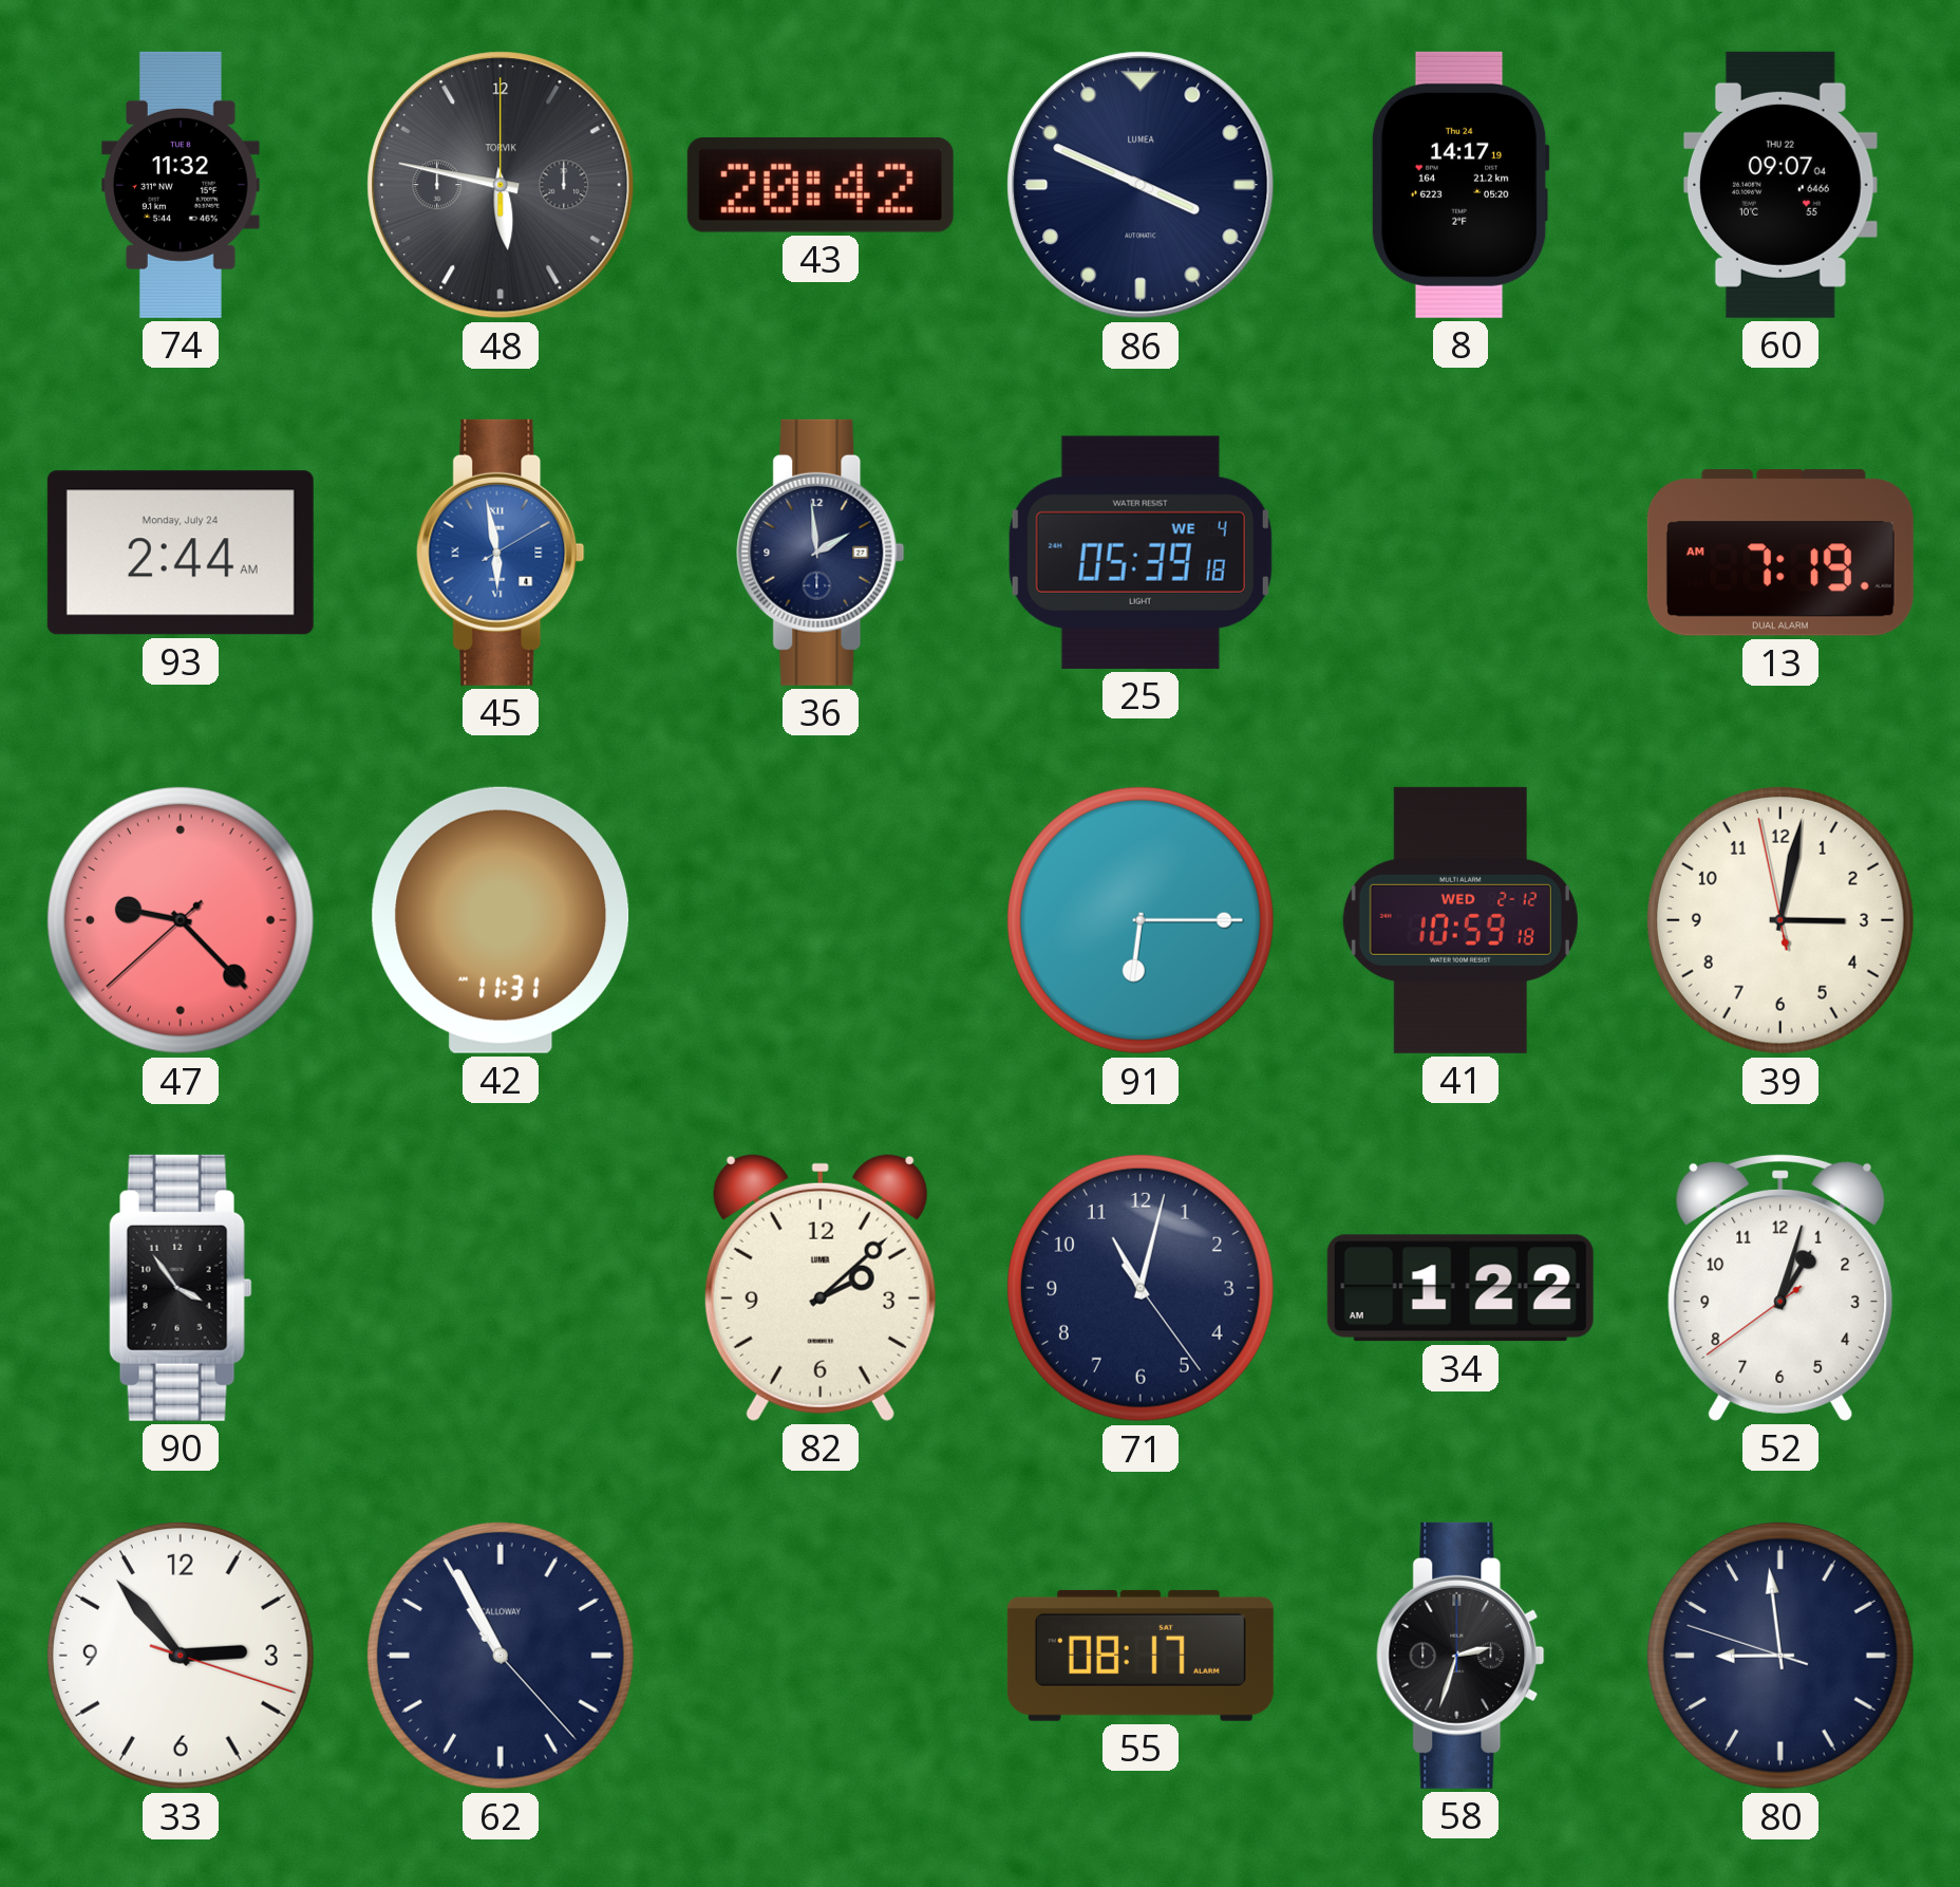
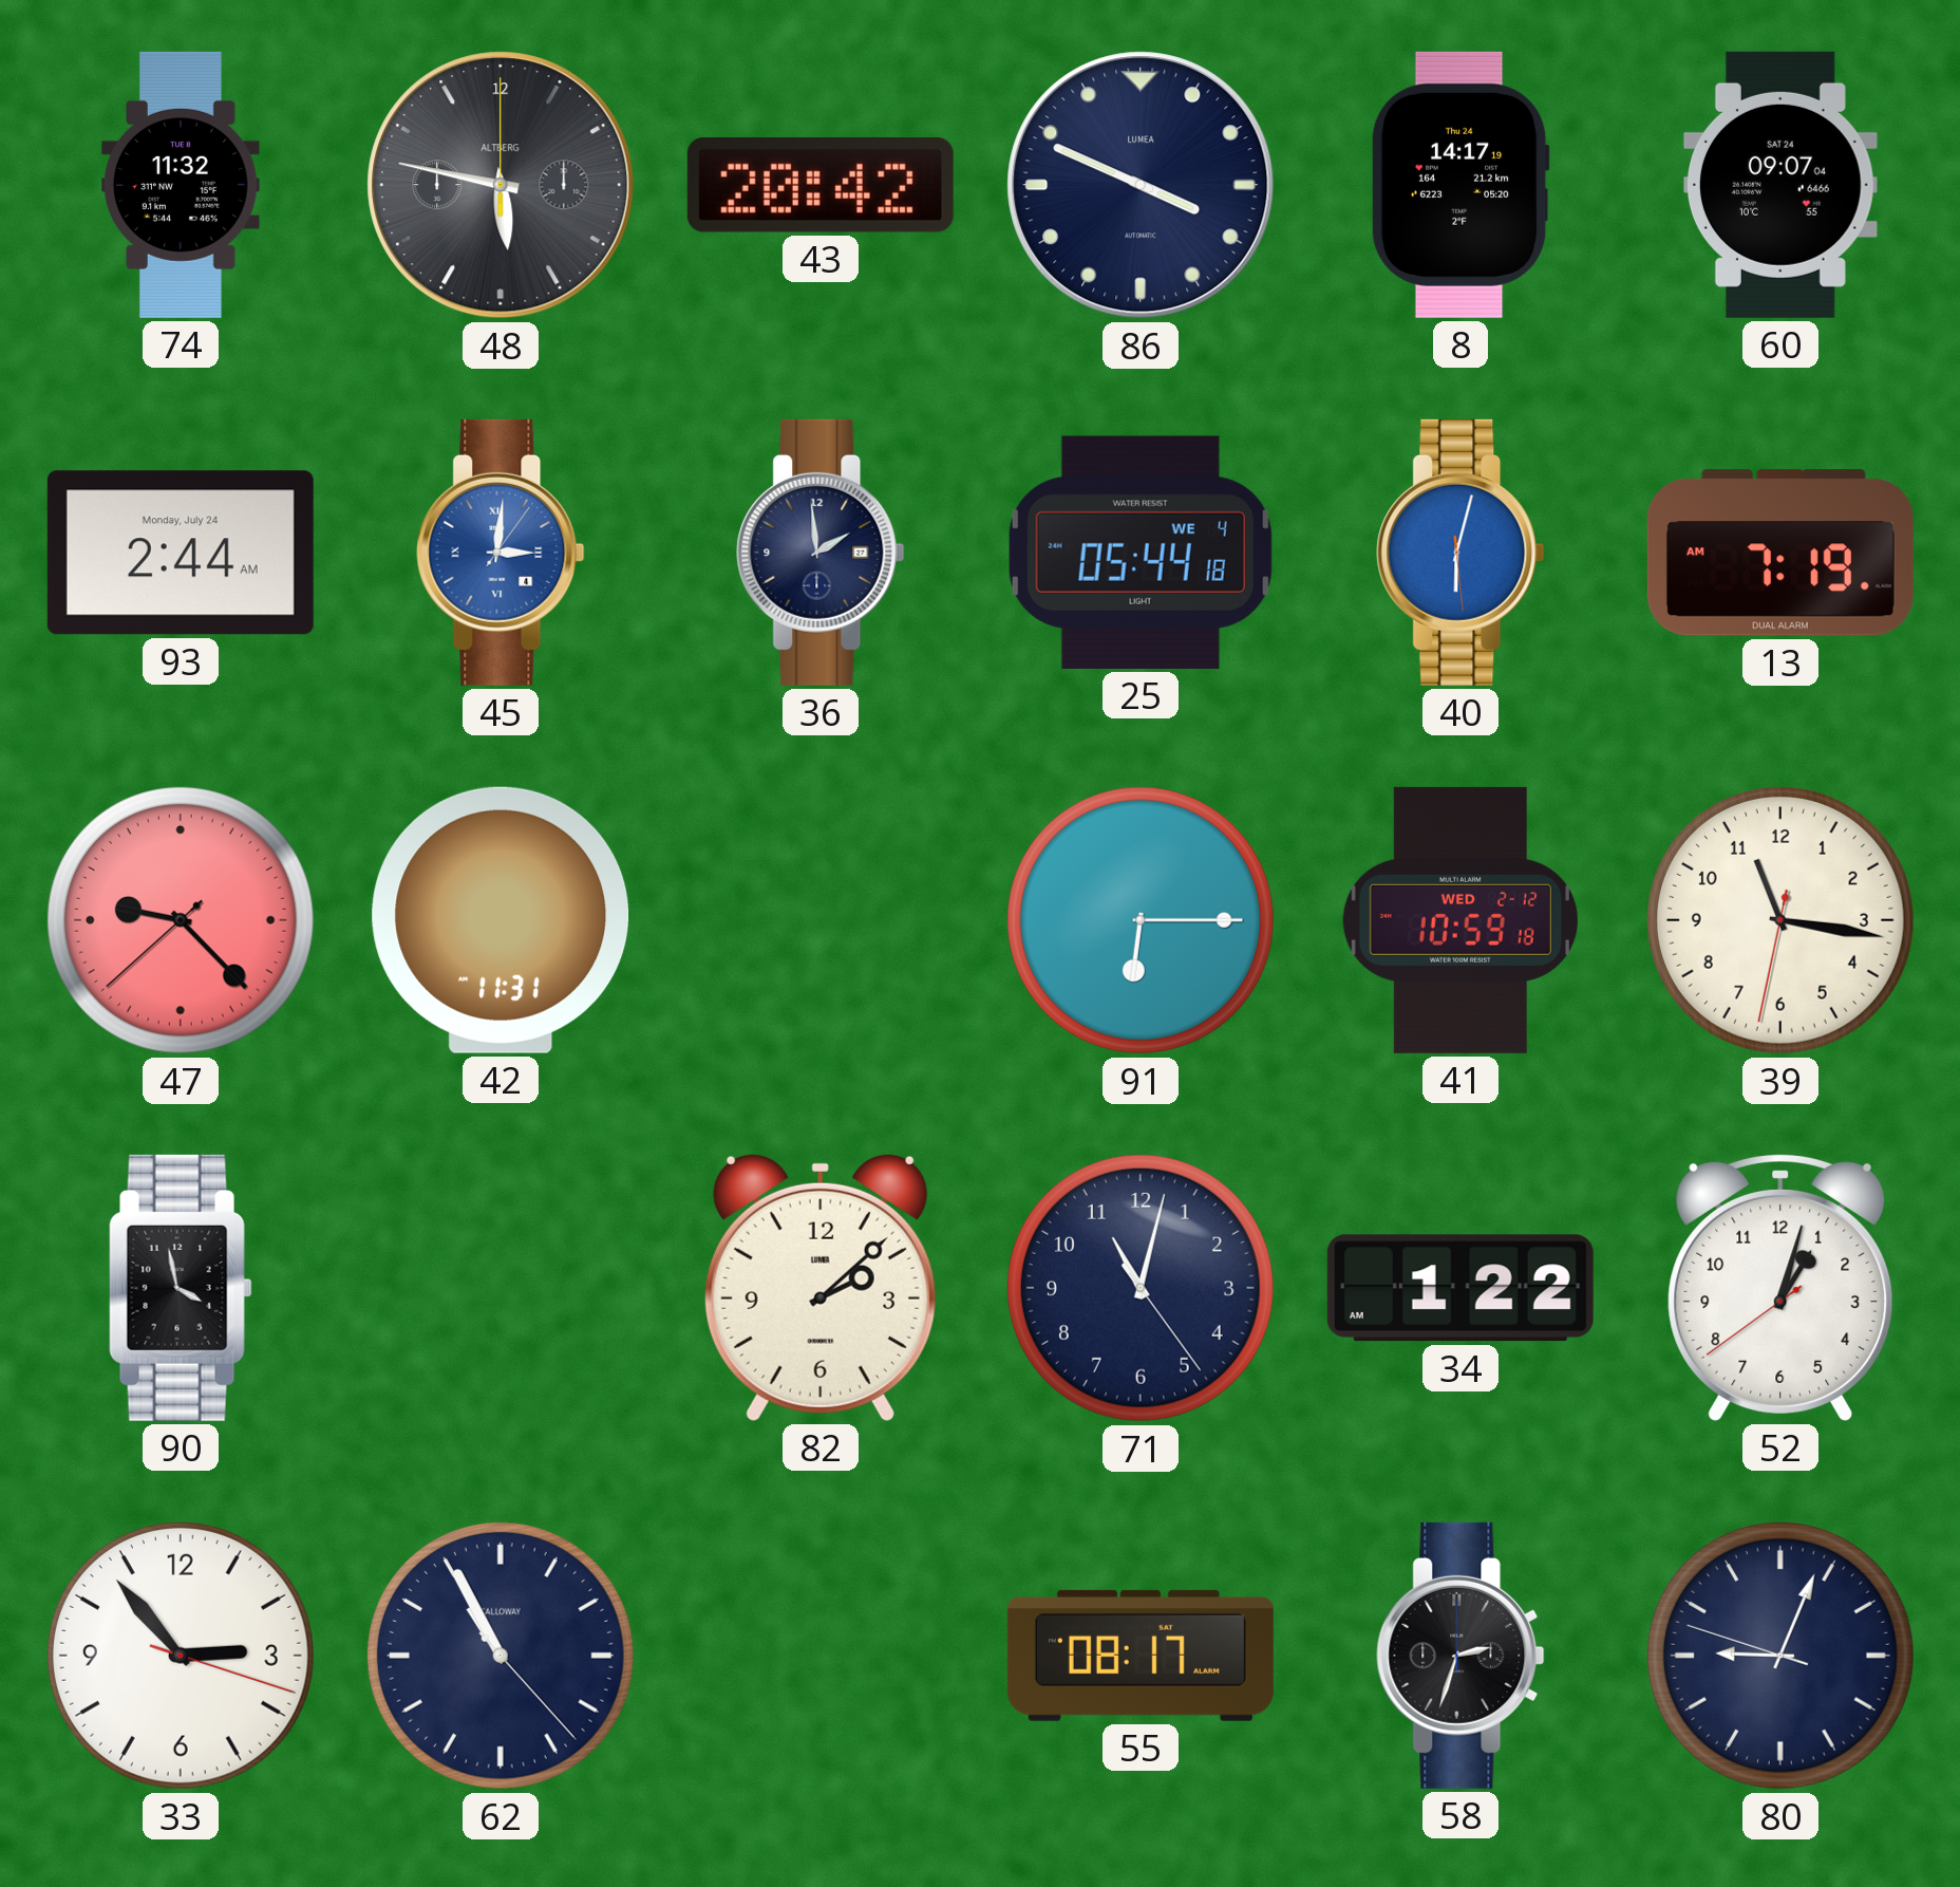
48 brand: TORVIK -> ALTBERG (501, 185)
60 date: THU 22 -> SAT 24 (1780, 185)
45: 5:58 -> 3:01 (501, 553)
25: 05:39 -> 05:44 (1141, 553)
40: none -> 6:02 (1460, 553)
39: 3:01 -> 11:16 (1780, 920)
90: 3:54 -> 3:58 (181, 1288)
80: 8:58 -> 9:03 (1780, 1656)
